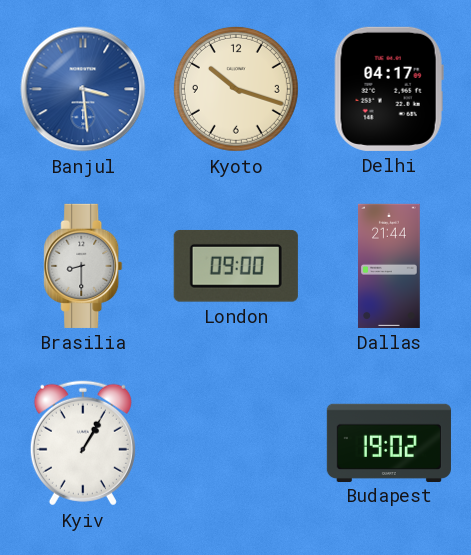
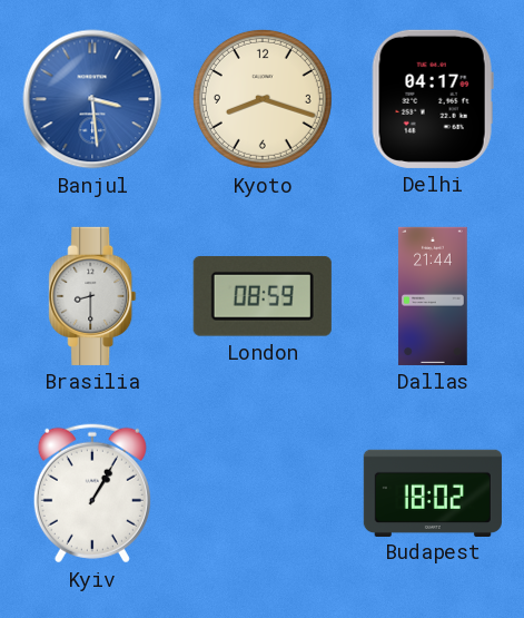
Kyoto: 10:18 -> 8:18 (263, 99)
London: 09:00 -> 08:59 (263, 296)
Budapest: 19:02 -> 18:02 (433, 492)
